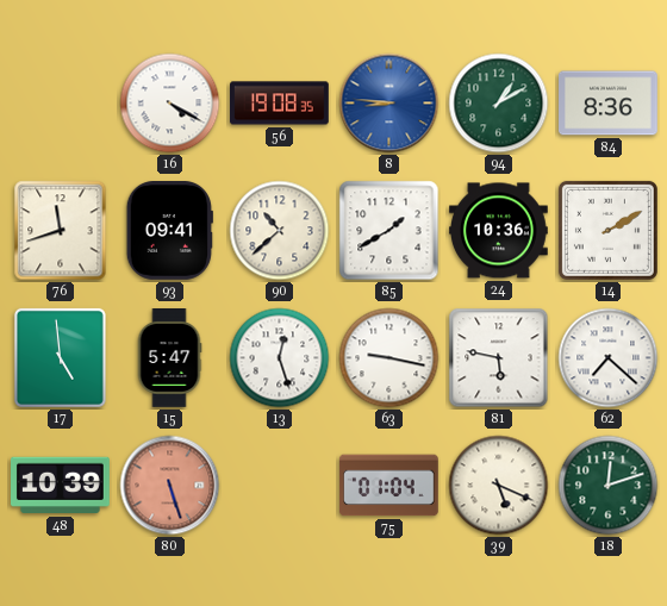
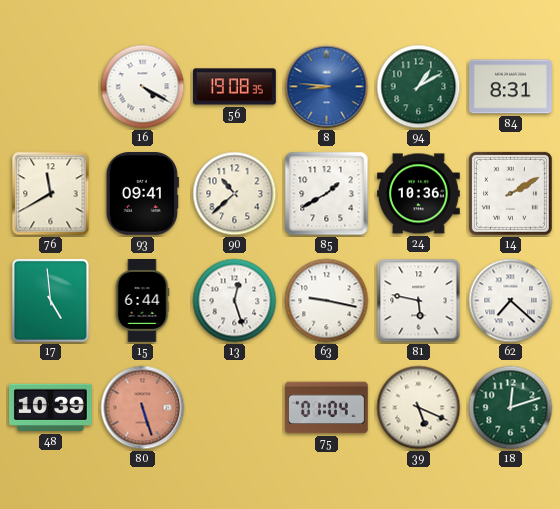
84: 8:36 -> 8:31 (511, 87)
76: 11:42 -> 11:40 (51, 194)
15: 5:47 -> 6:44 (142, 301)
